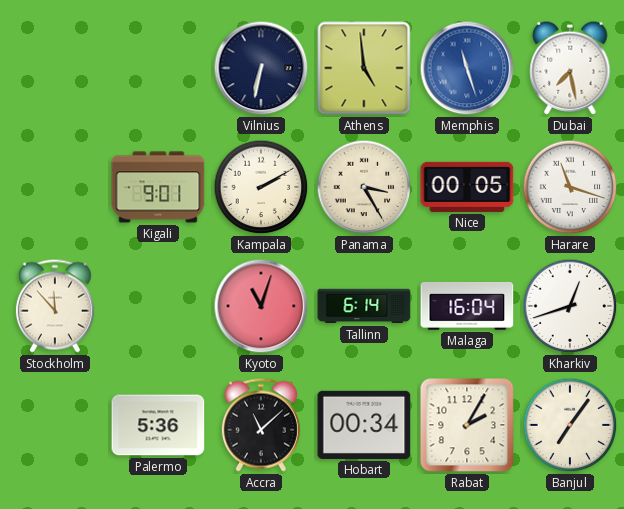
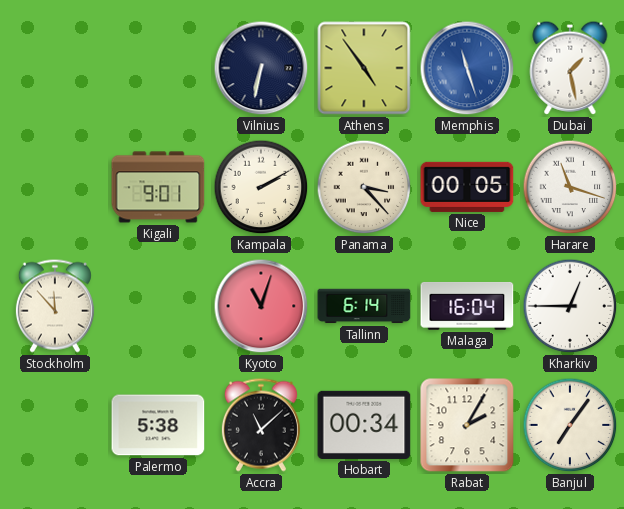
Athens: 4:59 -> 4:54 (364, 68)
Dubai: 7:28 -> 1:28 (570, 68)
Panama: 3:25 -> 3:23 (364, 187)
Kharkiv: 12:42 -> 12:45 (570, 306)
Palermo: 5:36 -> 5:38 (158, 425)
